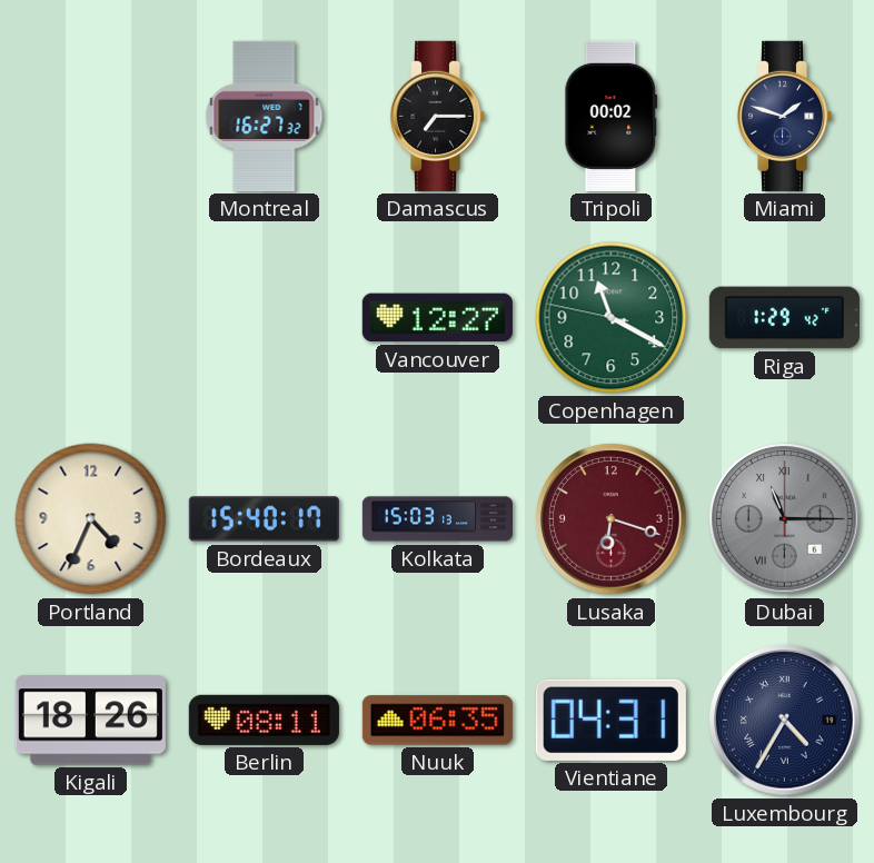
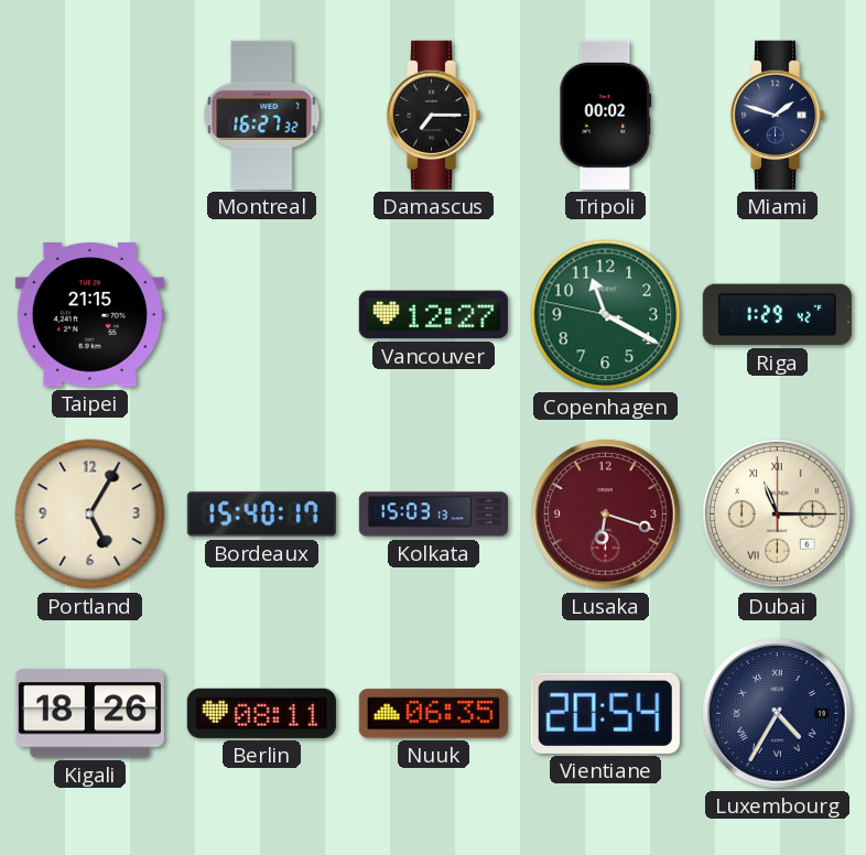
Taipei: none -> 21:15 (89, 315)
Portland: 4:34 -> 5:05 (90, 515)
Dubai dial: grey -> cream (778, 515)
Vientiane: 04:31 -> 20:54 (605, 713)
